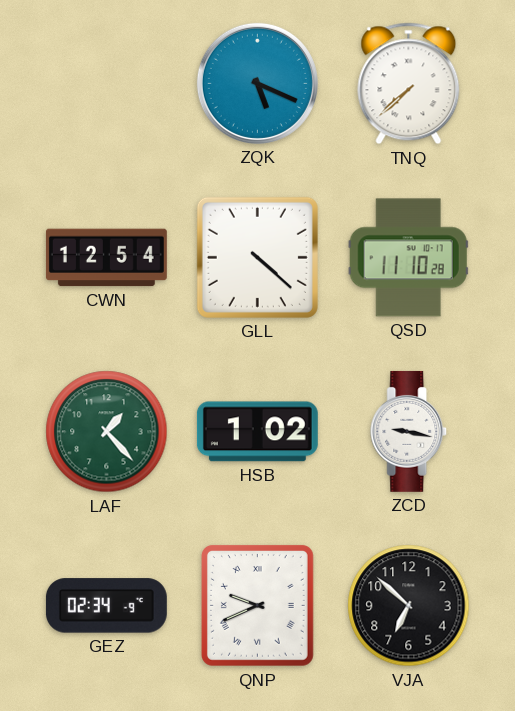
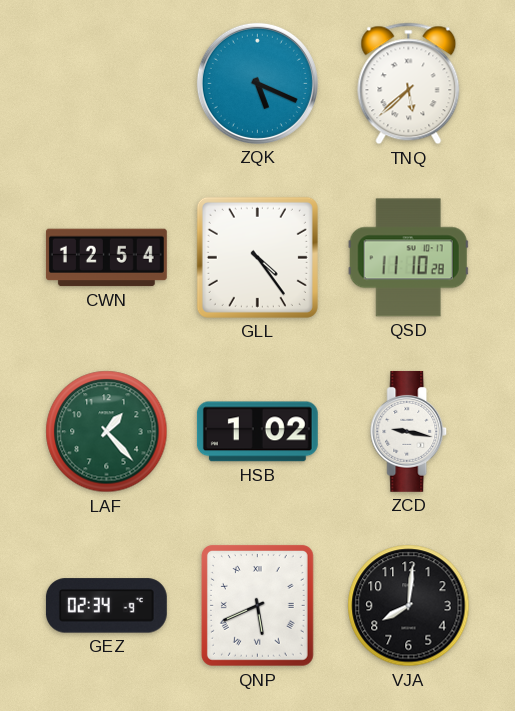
TNQ: 7:38 -> 5:38 (409, 84)
GLL: 4:22 -> 4:24 (257, 257)
QNP: 9:41 -> 5:41 (257, 605)
VJA: 6:52 -> 8:01 (409, 606)
